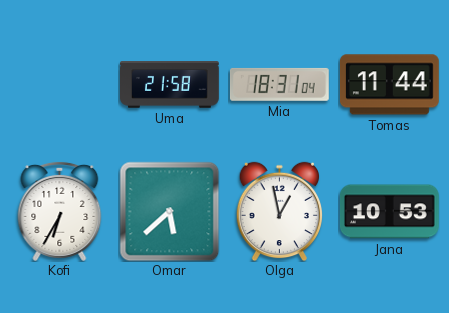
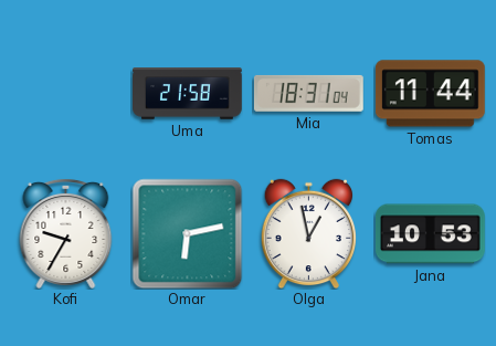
Kofi: 6:35 -> 9:35 (66, 233)
Omar: 5:38 -> 6:13 (187, 233)
